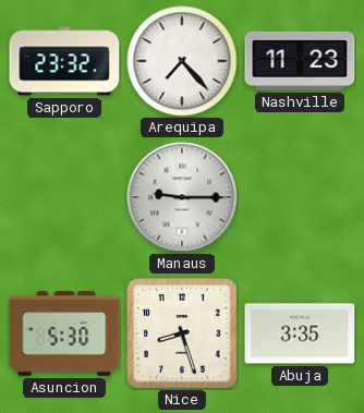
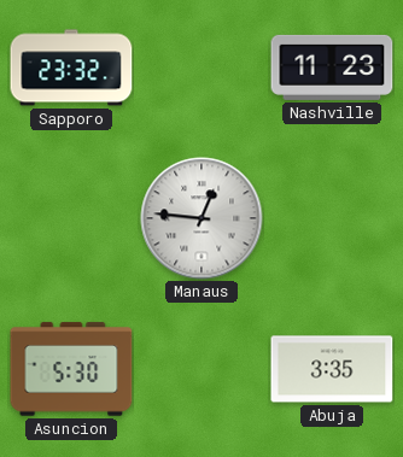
Arequipa: 7:23 -> none (182, 61)
Manaus: 9:15 -> 12:46 (201, 218)
Nice: 8:27 -> none (182, 333)
